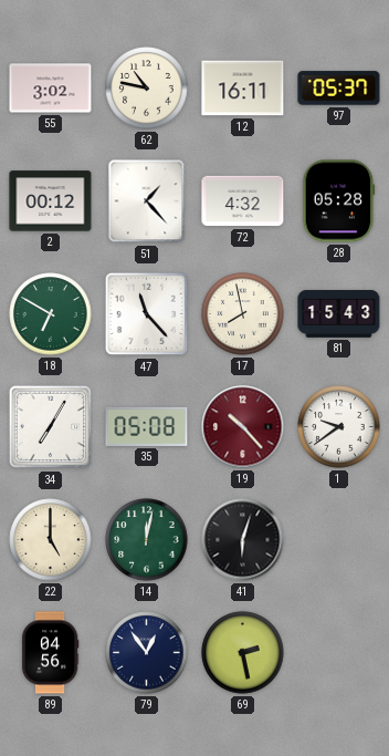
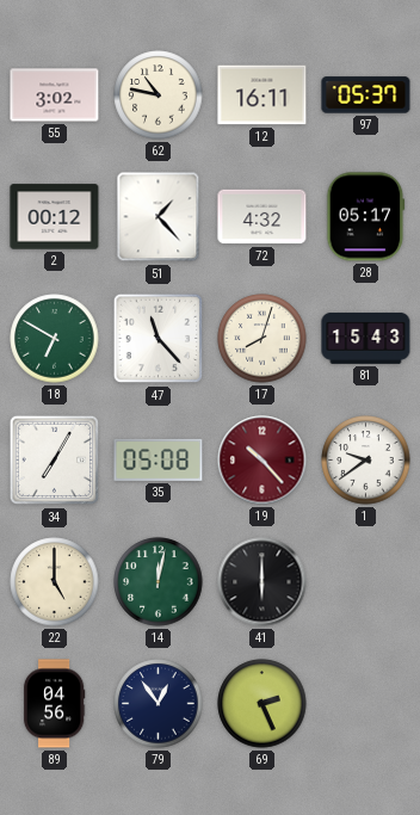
28: 05:28 -> 05:17 (366, 217)
17: 7:58 -> 8:03 (262, 339)
41: 6:03 -> 6:00 (262, 582)
69: 2:28 -> 2:26 (262, 704)
